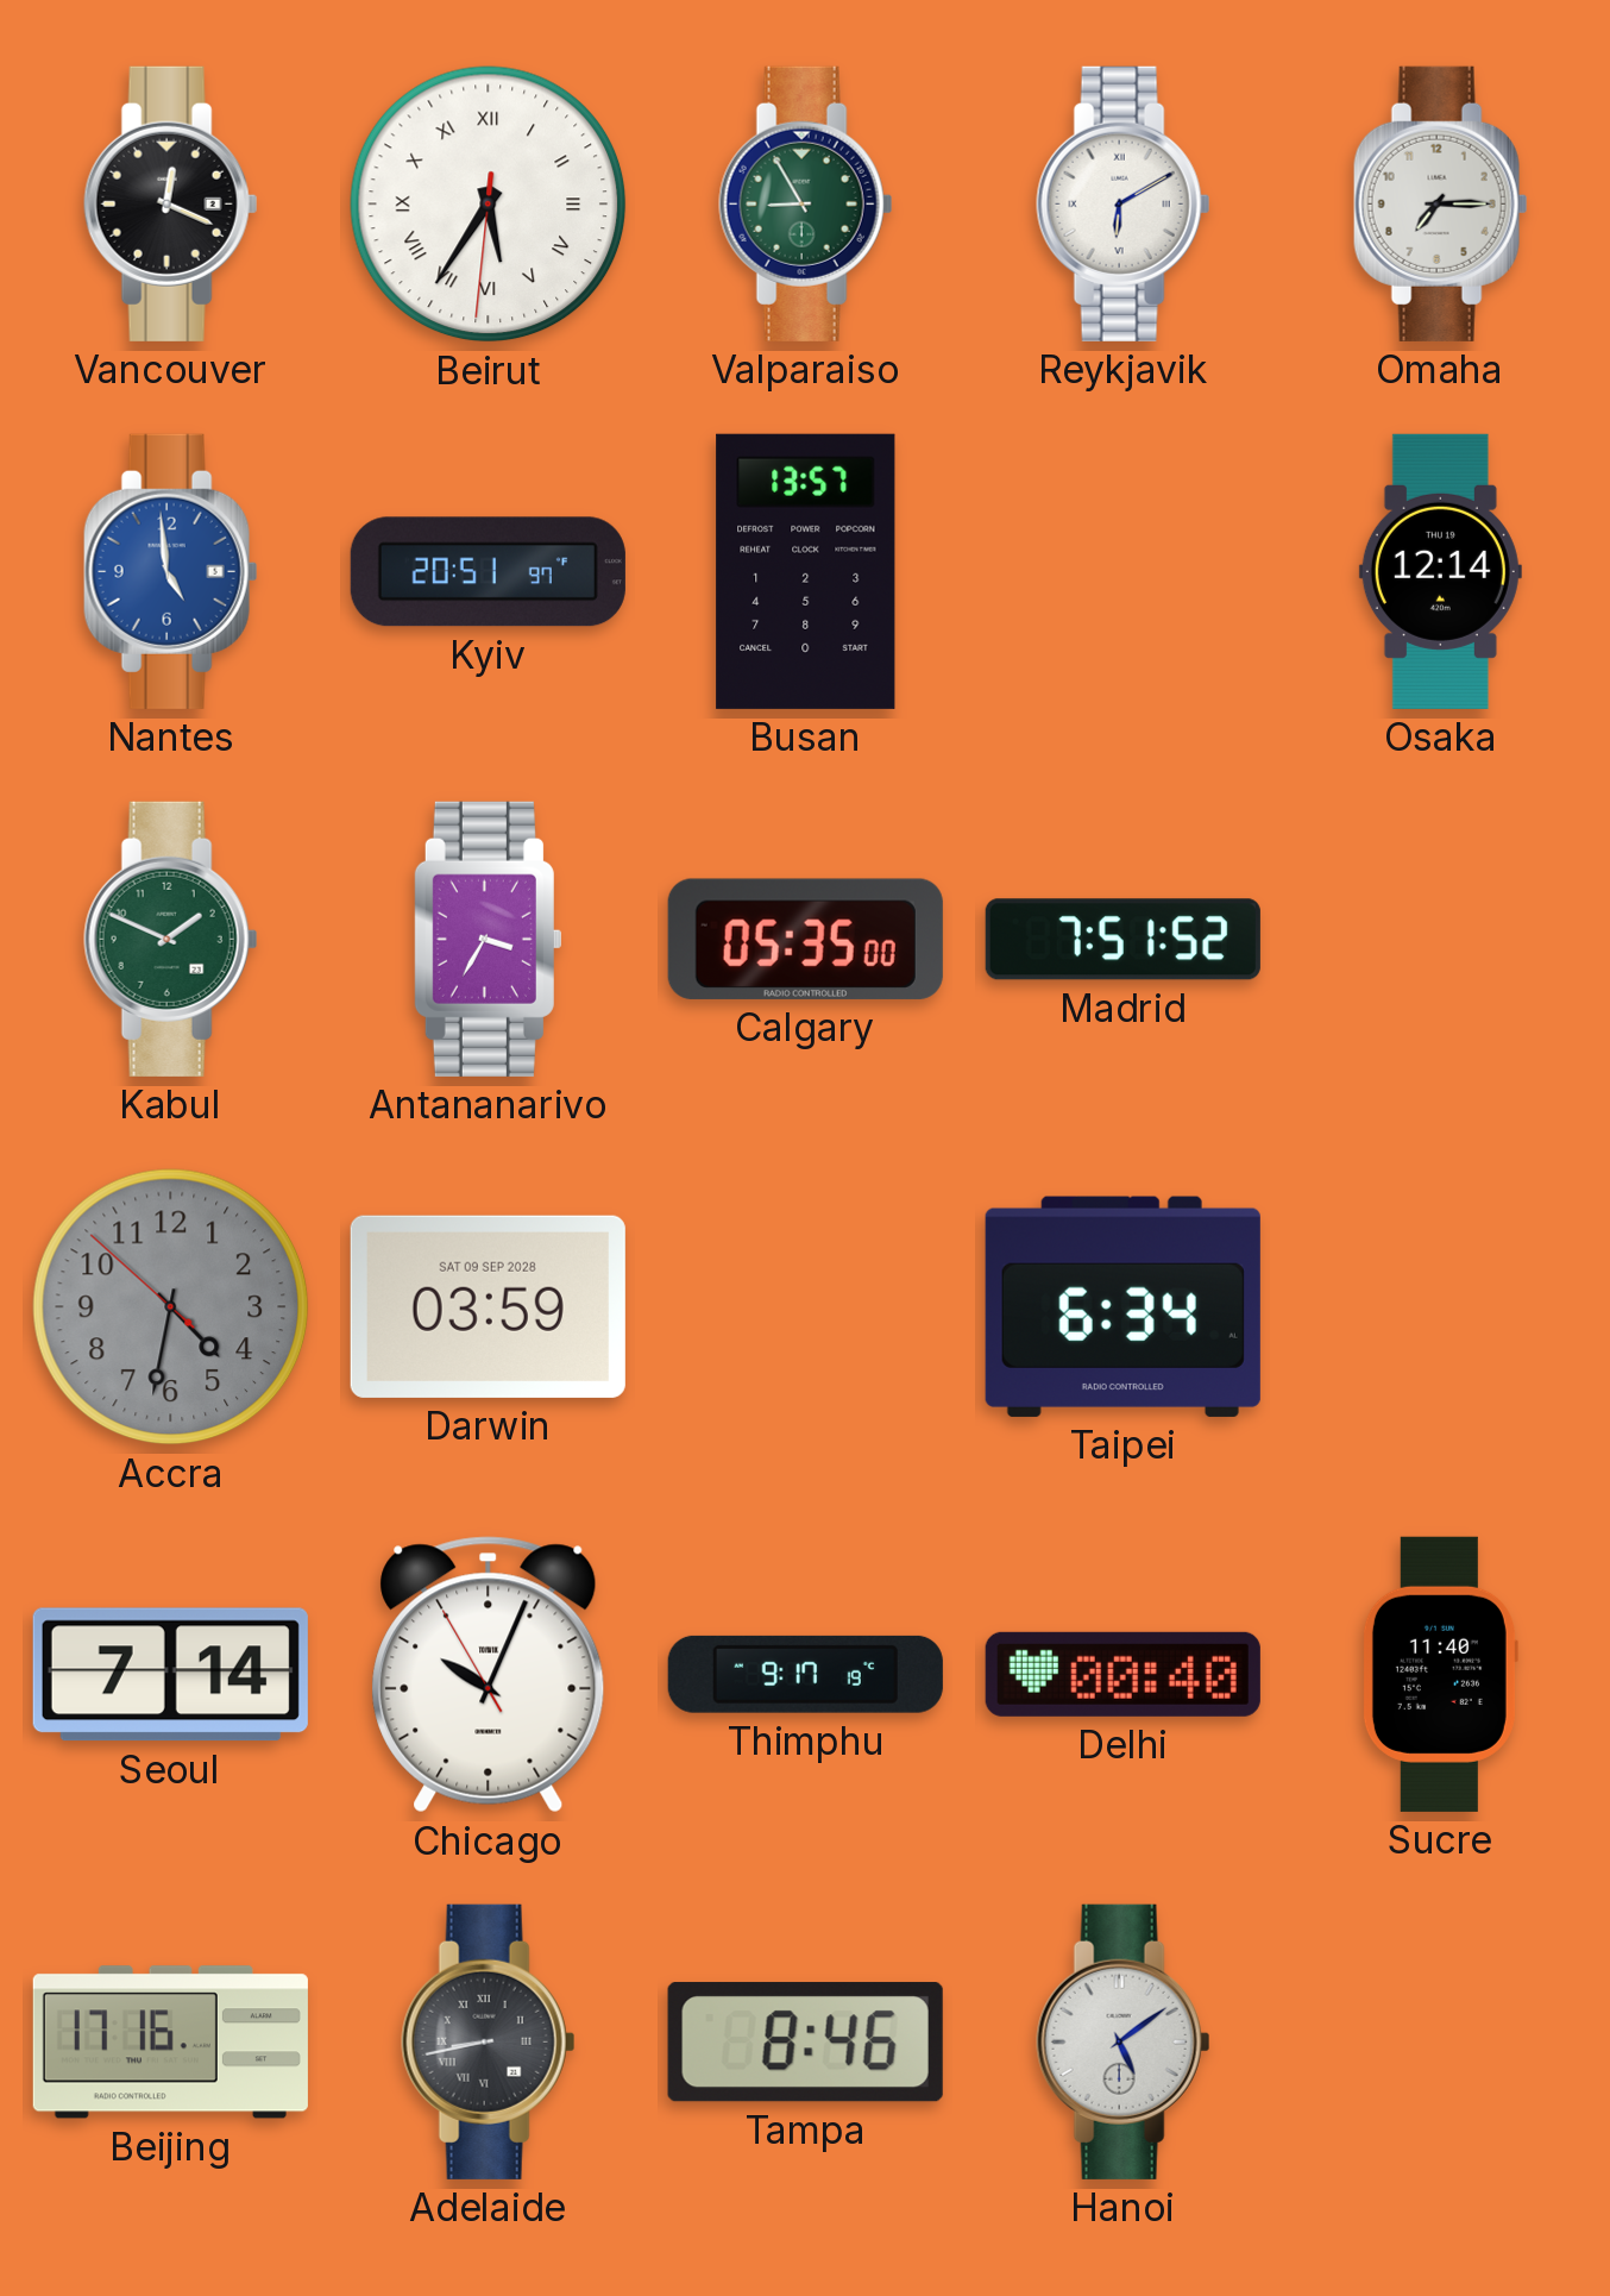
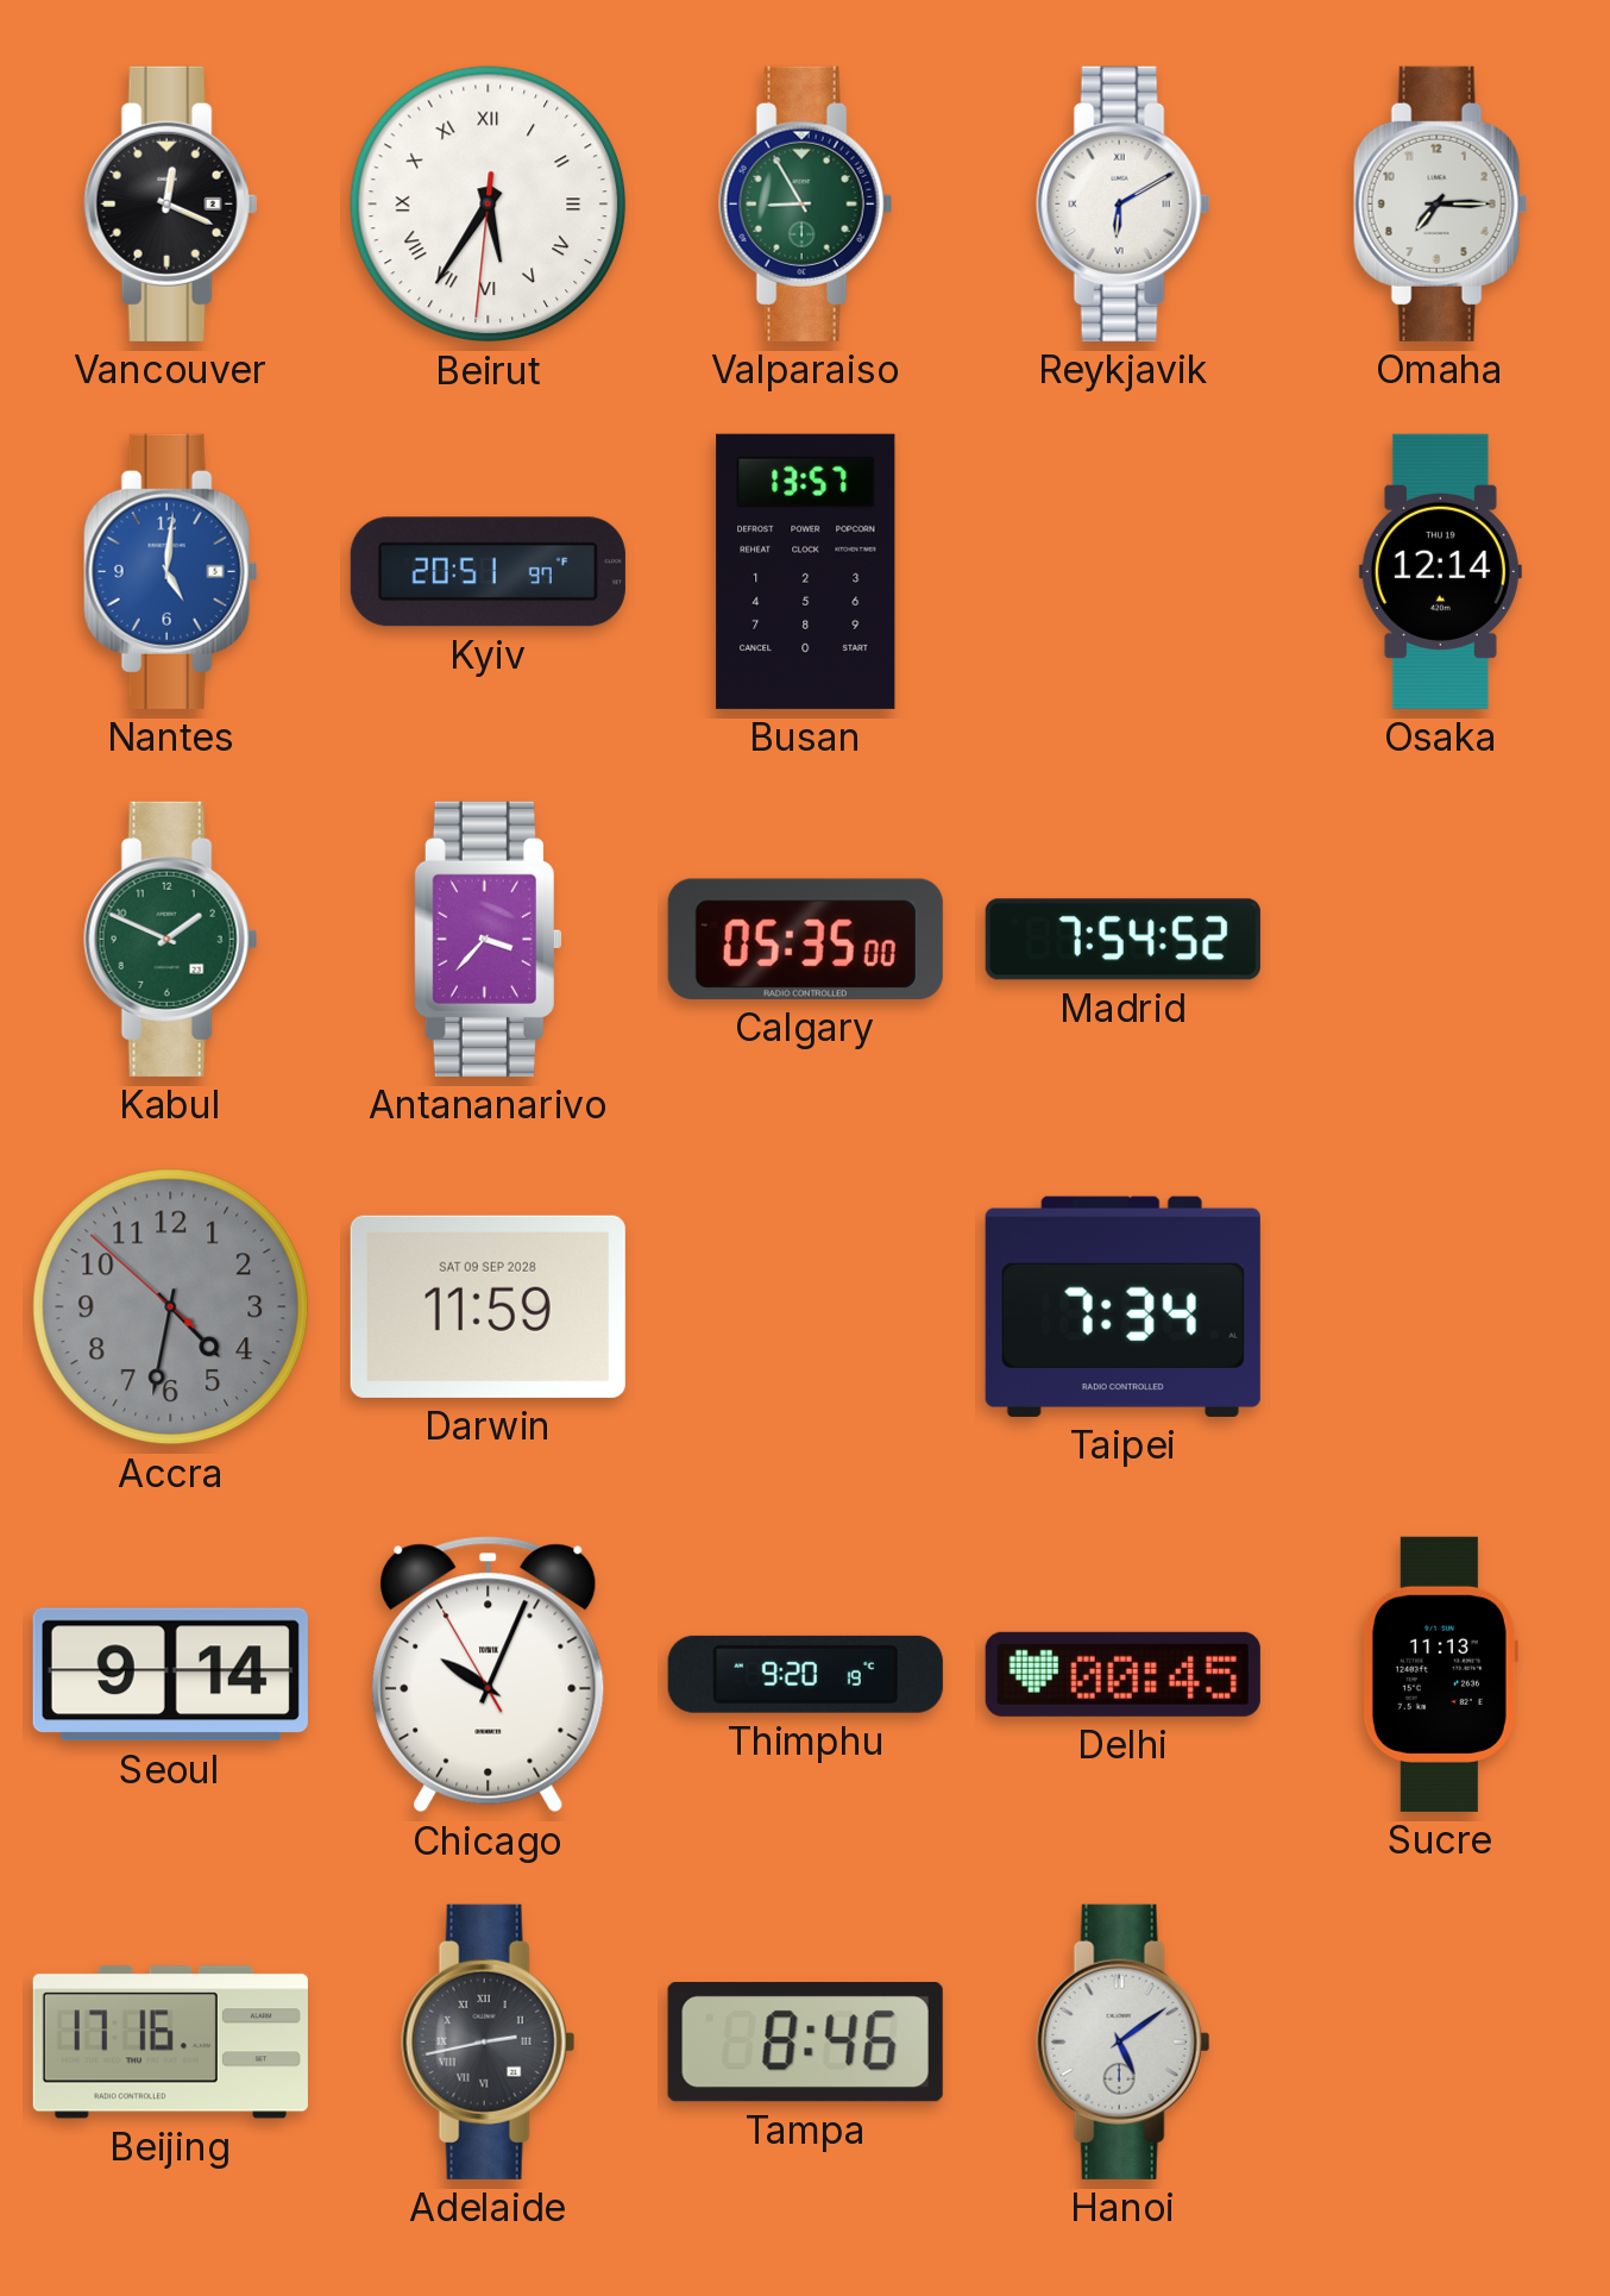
Nantes: 4:59 -> 5:01 (171, 571)
Antananarivo: 3:35 -> 3:37 (488, 939)
Madrid: 7:51 -> 7:54 (1122, 940)
Darwin: 03:59 -> 11:59 (488, 1306)
Taipei: 6:34 -> 7:34 (1122, 1306)
Seoul: 7:14 -> 9:14 (170, 1675)
Thimphu: 9:17 -> 9:20 (805, 1674)
Delhi: 00:40 -> 00:45 (1122, 1674)
Sucre: 11:40 -> 11:13 (1440, 1674)
Adelaide: 8:43 -> 2:43 (489, 2041)
